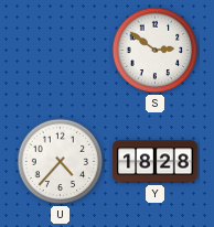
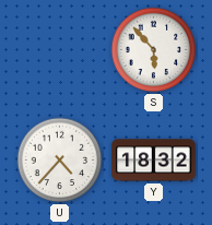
S: 2:51 -> 5:53 (154, 50)
Y: 18:28 -> 18:32 (154, 161)
